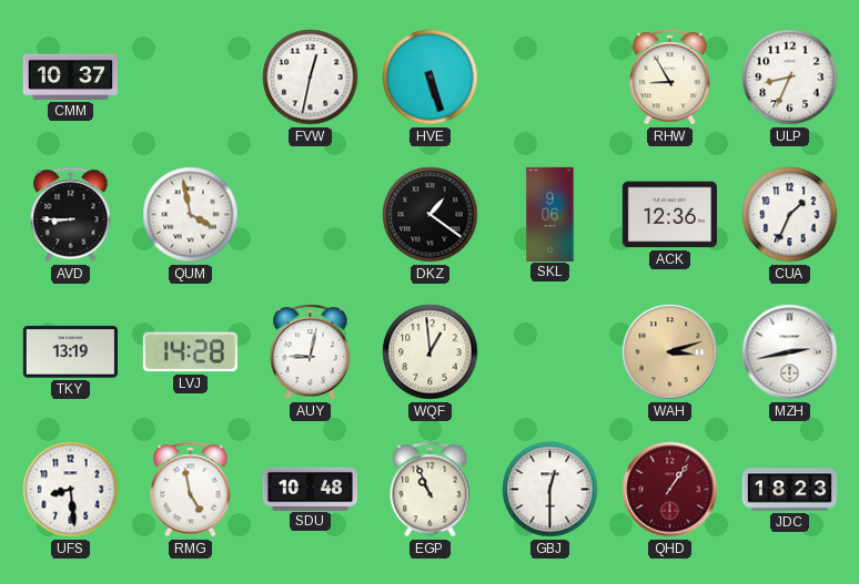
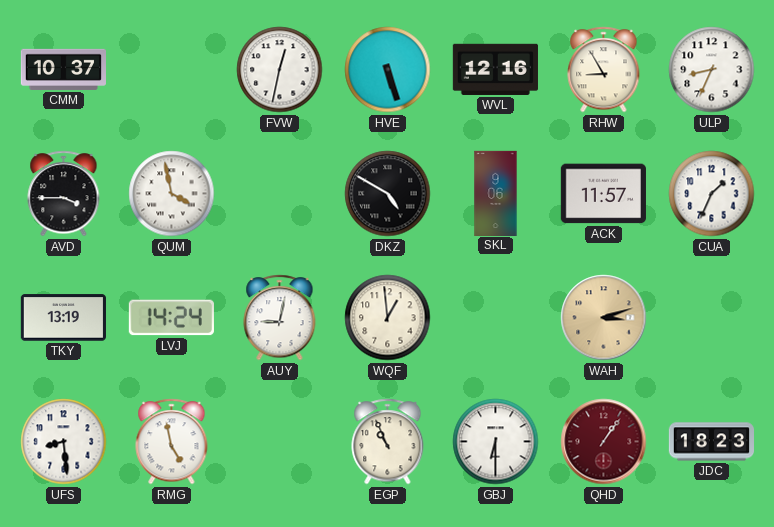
WVL: none -> 12:16 (495, 69)
AVD: 8:45 -> 3:45 (64, 194)
DKZ: 1:21 -> 4:50 (388, 194)
ACK: 12:36 -> 11:57 (603, 194)
LVJ: 14:28 -> 14:24 (171, 318)
MZH: 2:43 -> none (790, 352)
SDU: 10:48 -> none (310, 489)
GBJ: 12:30 -> 6:30 (496, 442)
